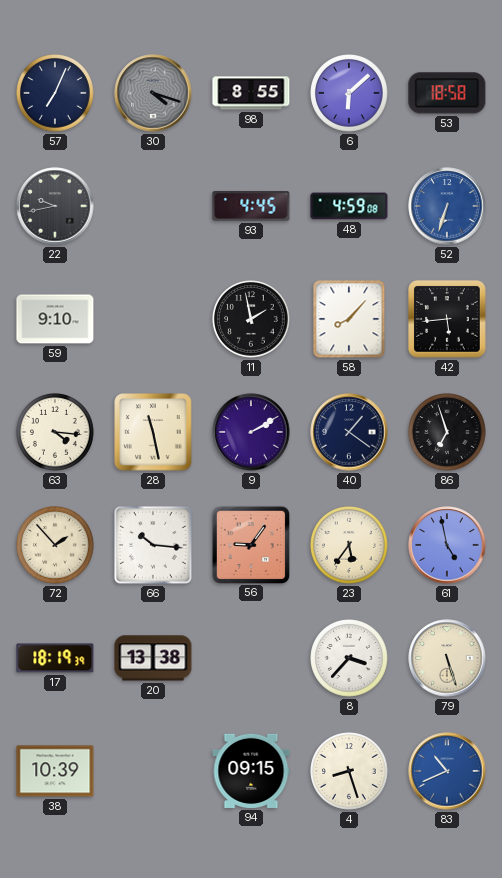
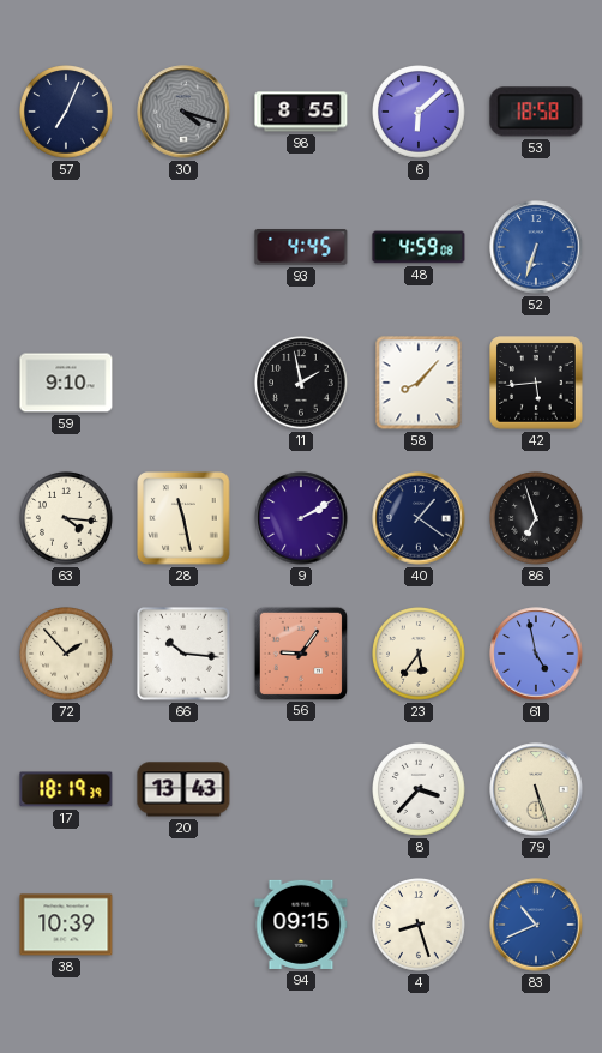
22: 9:43 -> none (55, 206)
20: 13:38 -> 13:43 (183, 789)
